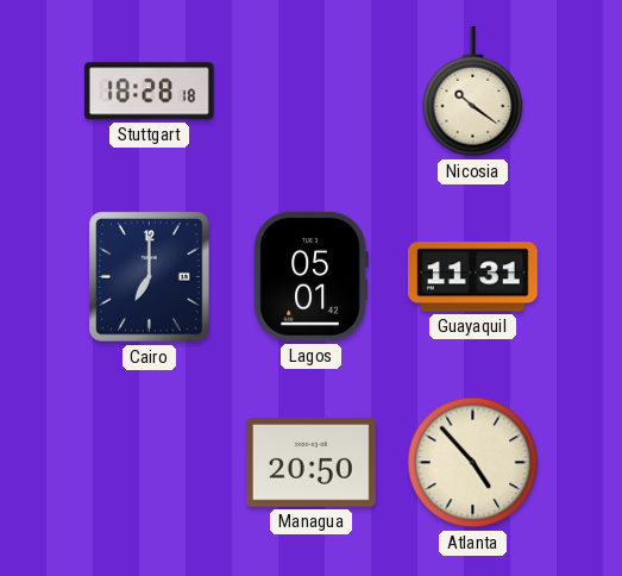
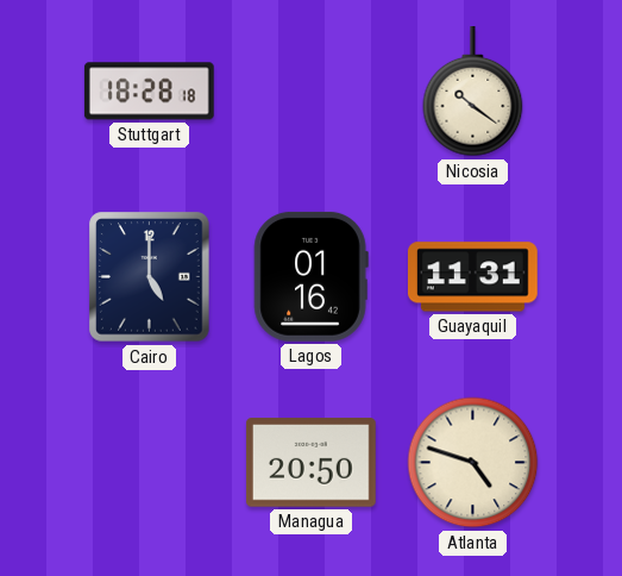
Cairo: 7:00 -> 5:00 (150, 277)
Lagos: 05:01 -> 01:16 (310, 276)
Atlanta: 4:53 -> 4:48 (473, 463)
